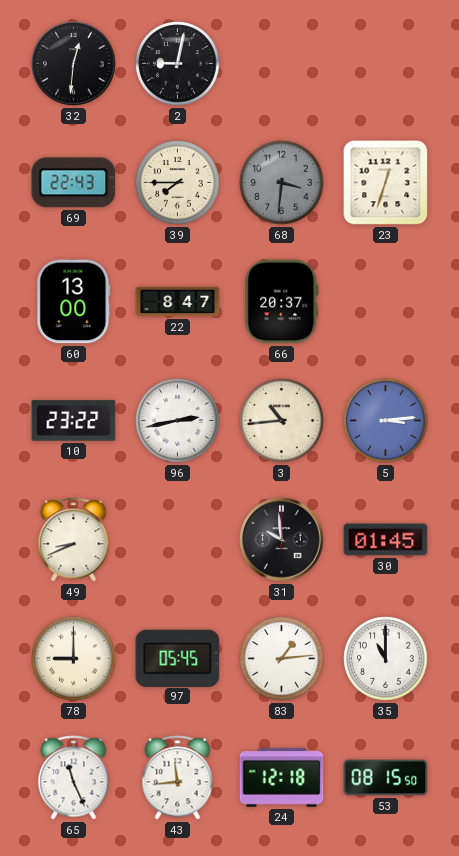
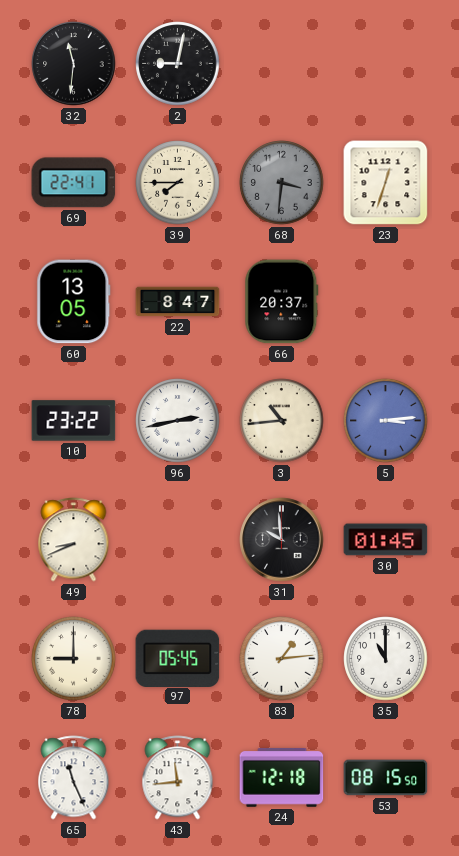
32: 12:31 -> 11:31 (74, 64)
69: 22:43 -> 22:41 (74, 183)
60: 13:00 -> 13:05 (74, 302)
